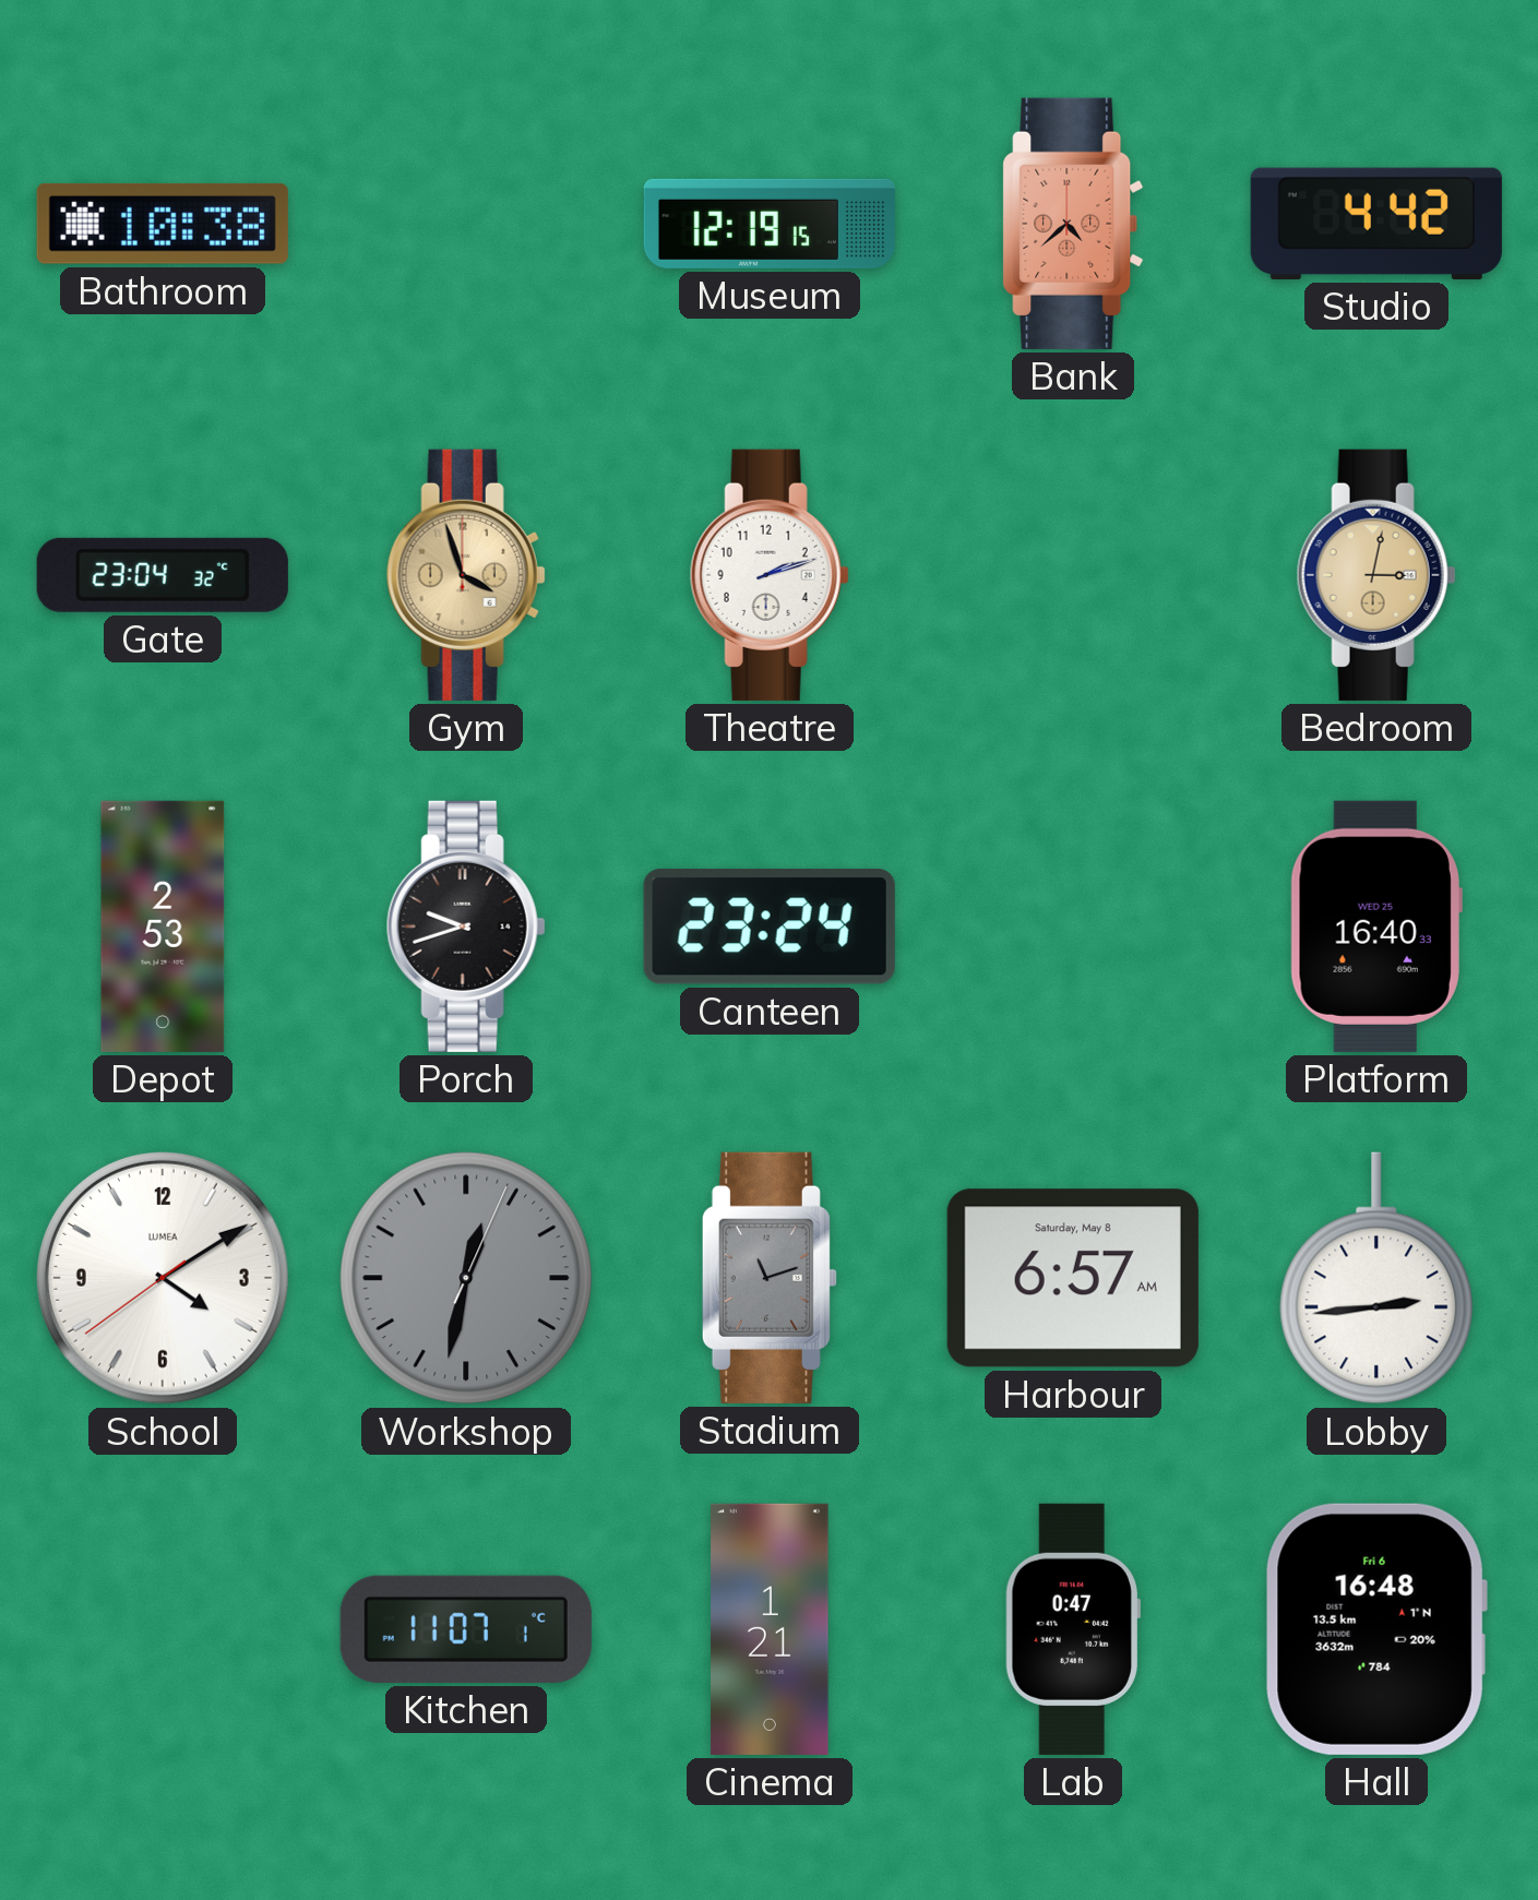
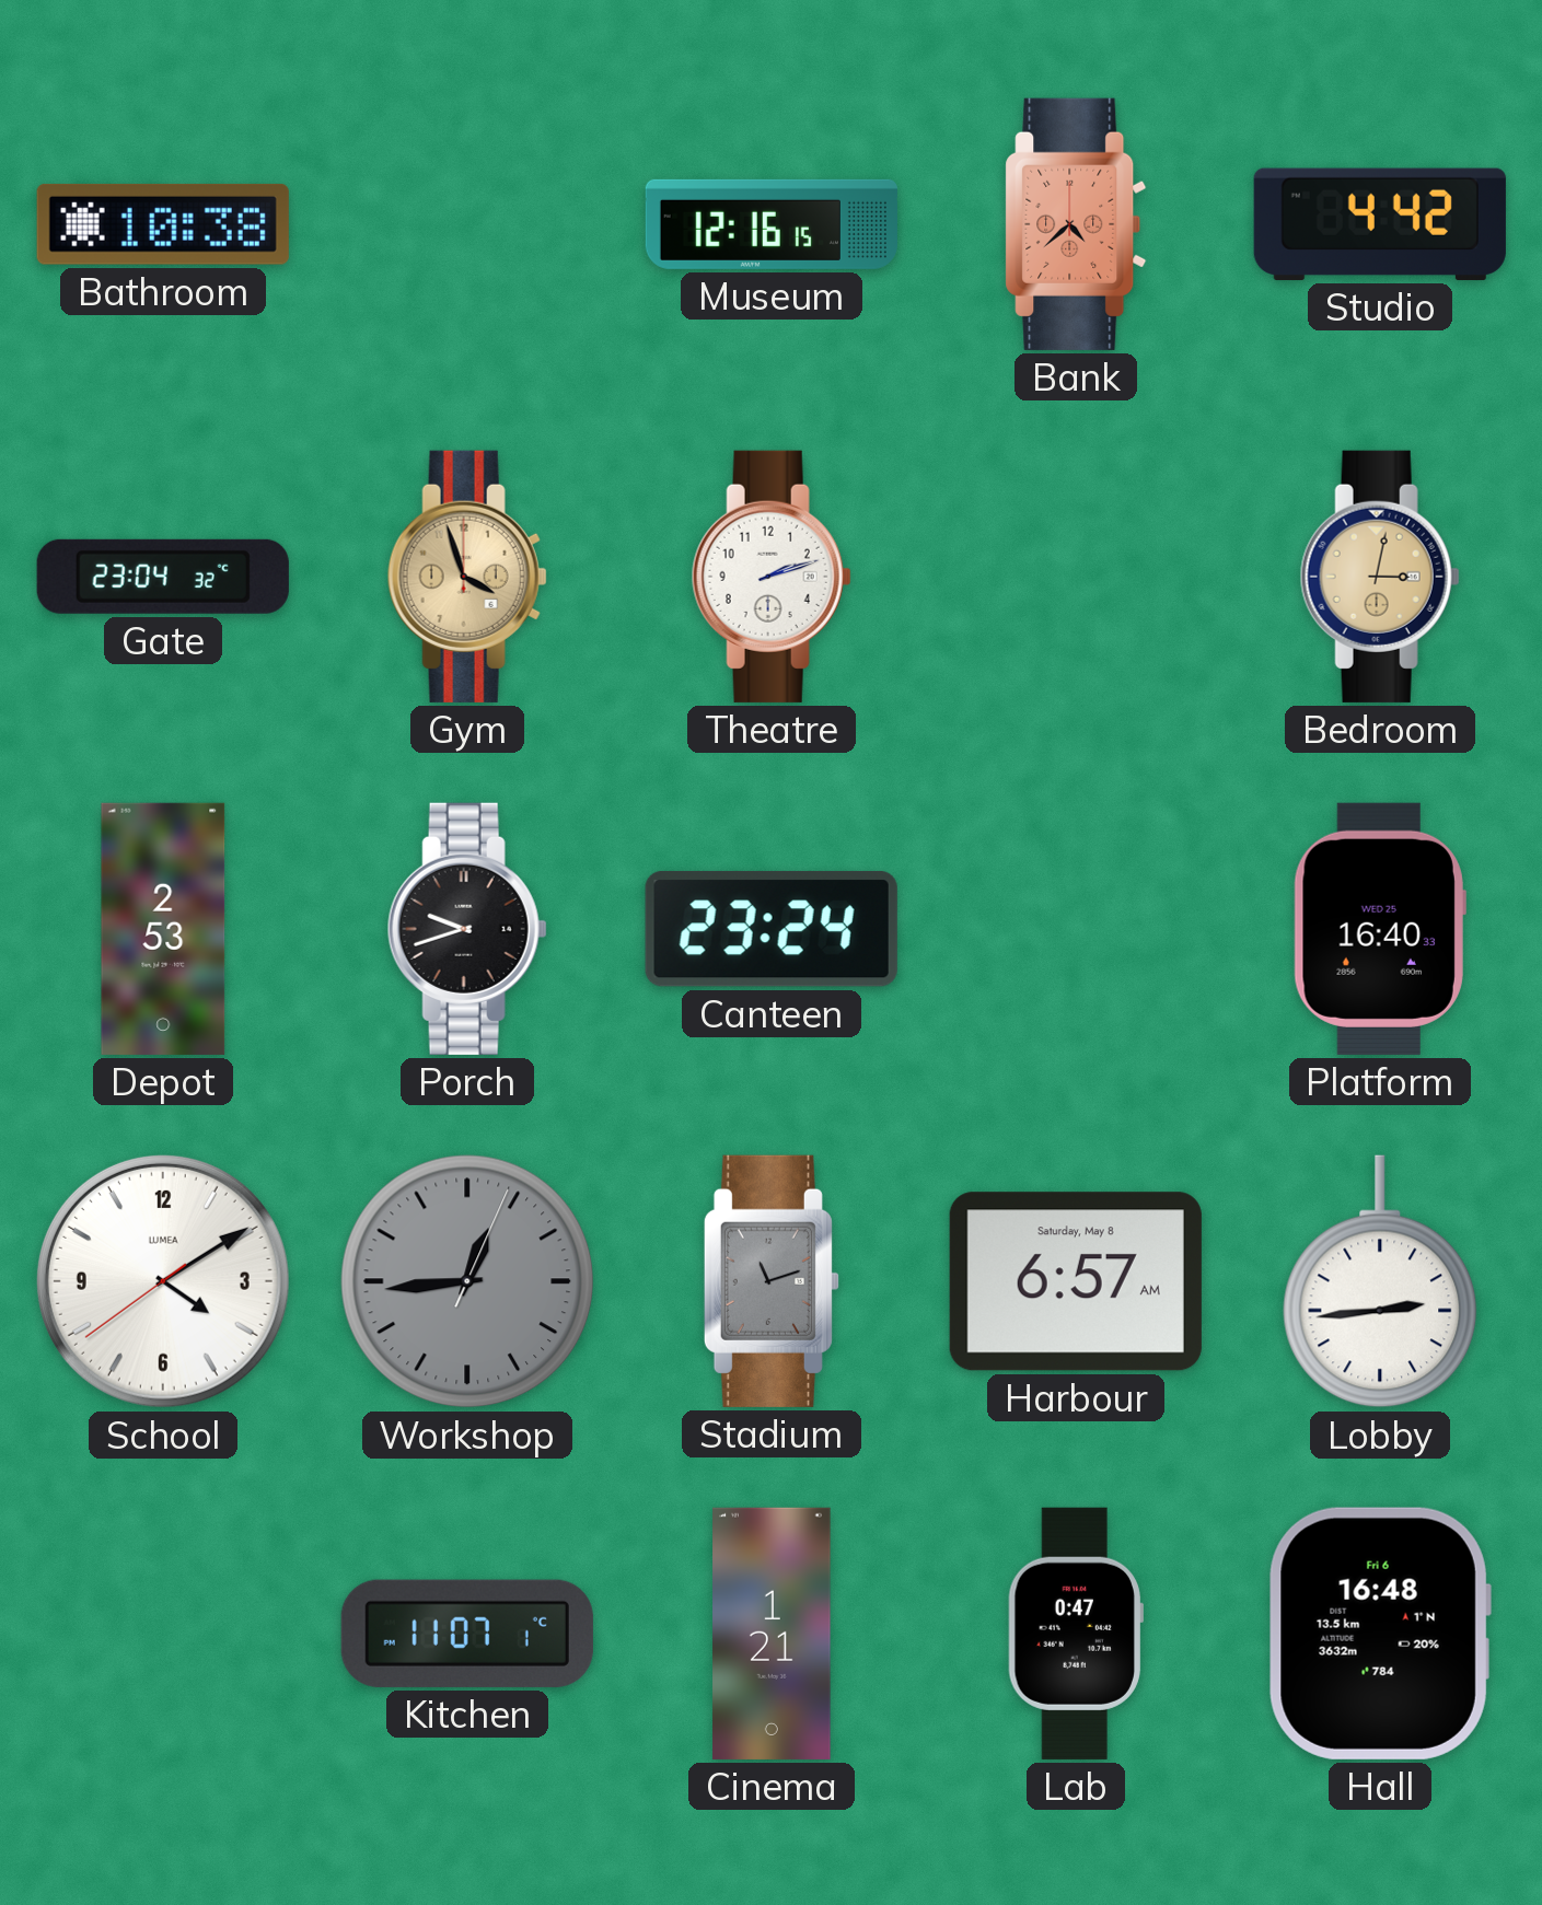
Museum: 12:19 -> 12:16 (772, 224)
Workshop: 12:32 -> 12:44 (467, 1281)
